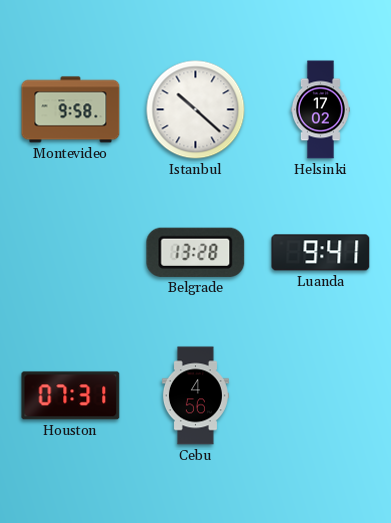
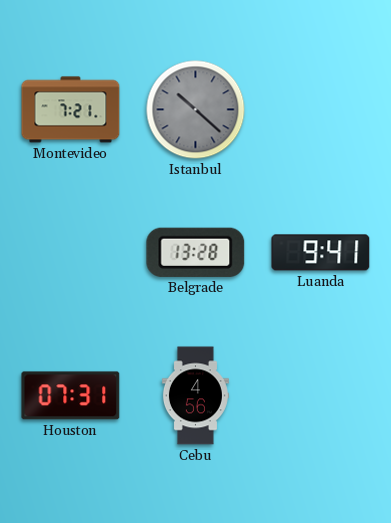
Montevideo: 9:58 -> 7:21 (71, 110)
Istanbul dial: white -> grey (196, 110)
Helsinki: 17:02 -> none (320, 110)
